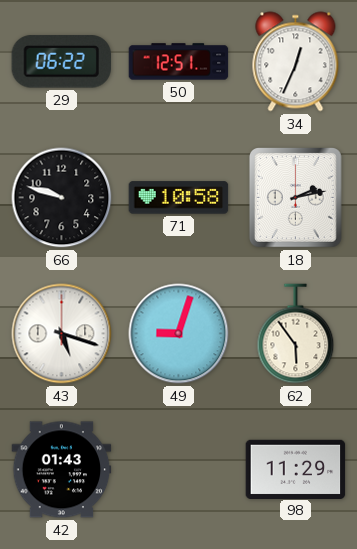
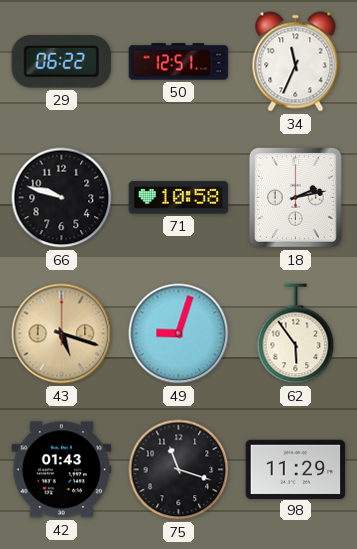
34: 12:34 -> 11:34 (296, 62)
43 dial: white -> champagne (62, 334)
75: none -> 11:18 (179, 470)
